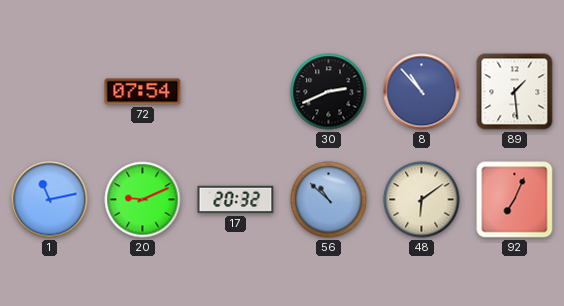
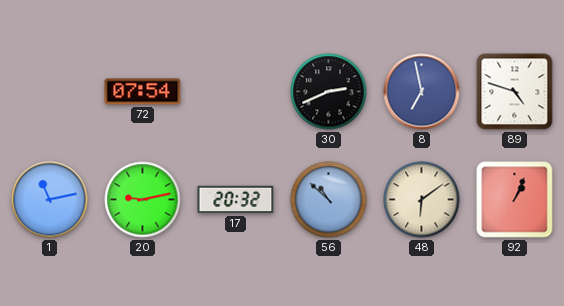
8: 10:53 -> 6:58 (422, 92)
89: 1:29 -> 4:48 (515, 92)
20: 9:11 -> 9:13 (143, 200)
92: 7:04 -> 1:04 (515, 200)
